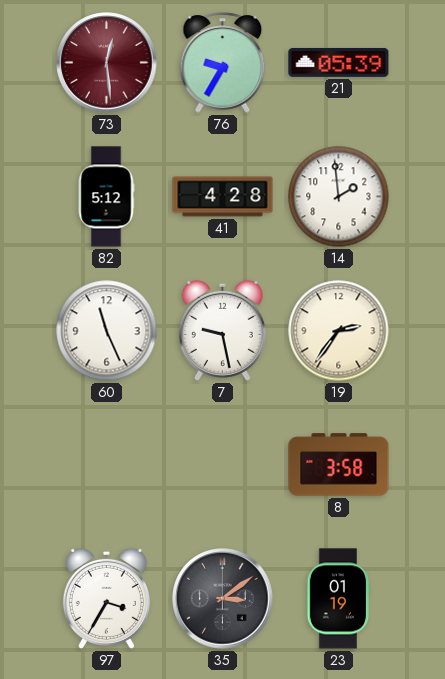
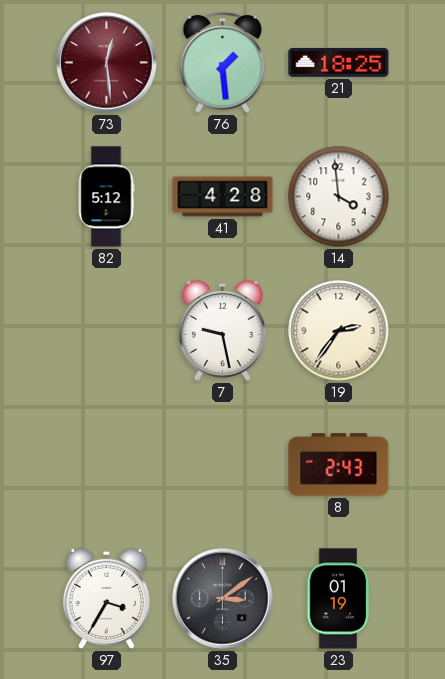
76: 9:35 -> 1:29 (223, 63)
21: 05:39 -> 18:25 (339, 62)
14: 1:59 -> 3:59 (339, 197)
60: 11:26 -> none (107, 331)
8: 3:58 -> 2:43 (339, 465)
